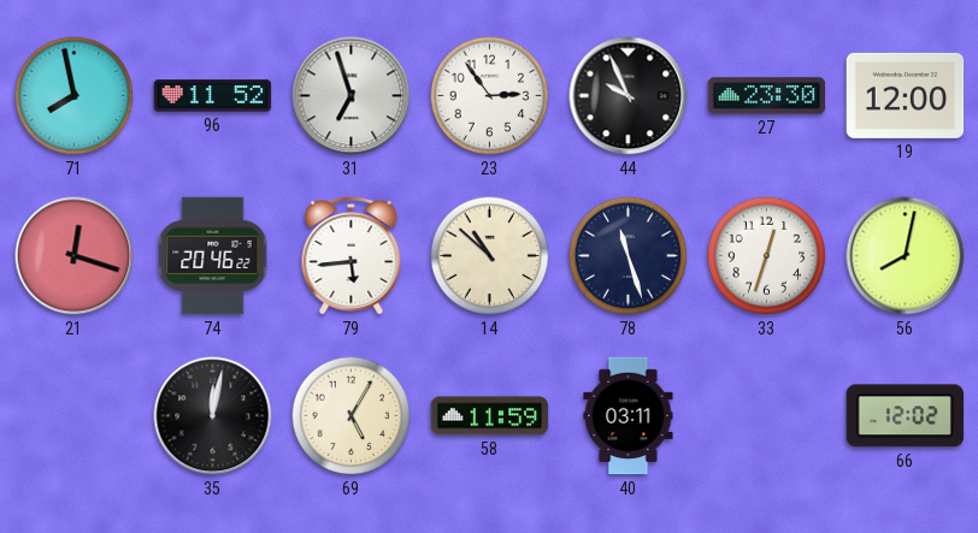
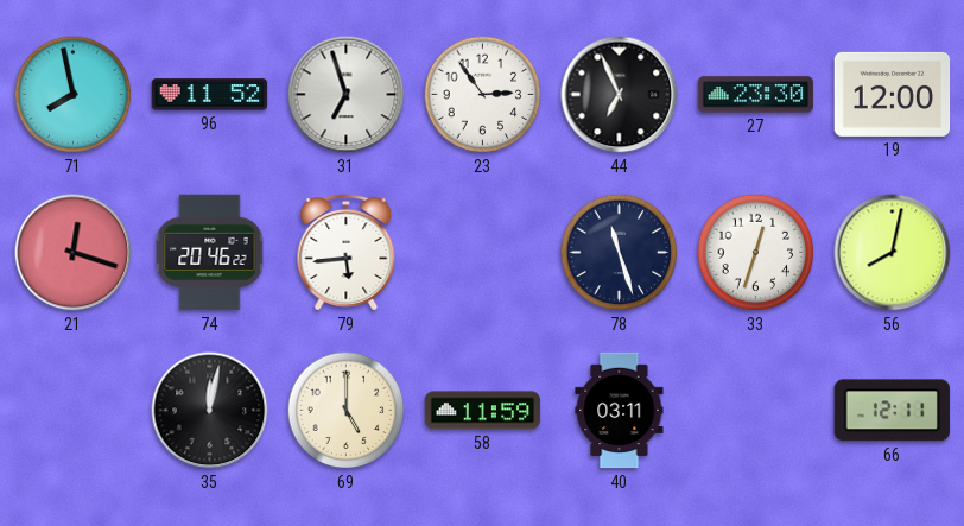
44: 9:56 -> 6:56 (620, 95)
14: 10:52 -> none (490, 256)
69: 5:05 -> 5:00 (347, 411)
66: 12:02 -> 12:11 (892, 411)
